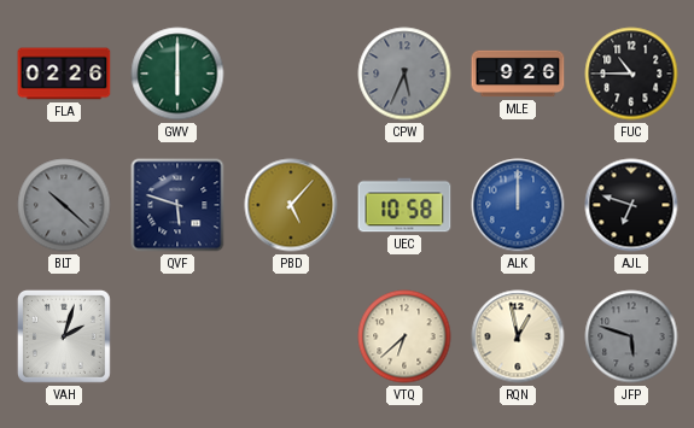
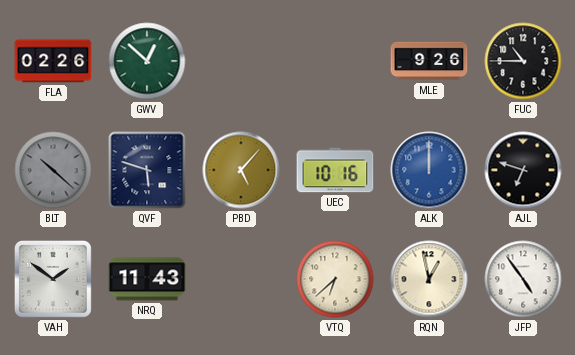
GWV: 6:00 -> 12:52 (147, 61)
CPW: 5:34 -> none (404, 74)
UEC: 10:58 -> 10:16 (335, 170)
VAH: 2:03 -> 1:51 (53, 279)
NRQ: none -> 11:43 (147, 279)
JFP: 5:48 -> 4:54 (523, 279)
JFP dial: grey -> white (523, 279)
